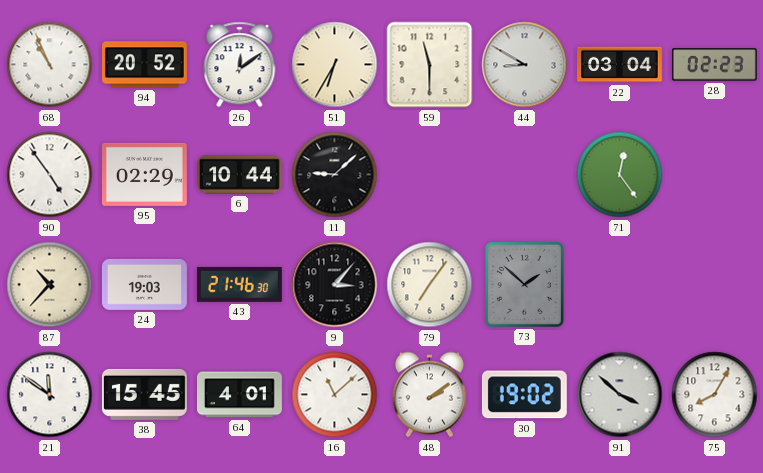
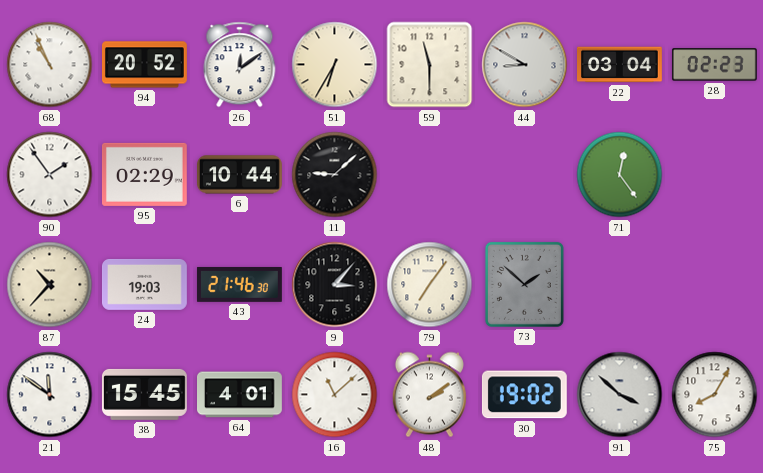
90: 4:54 -> 1:54 (50, 175)
